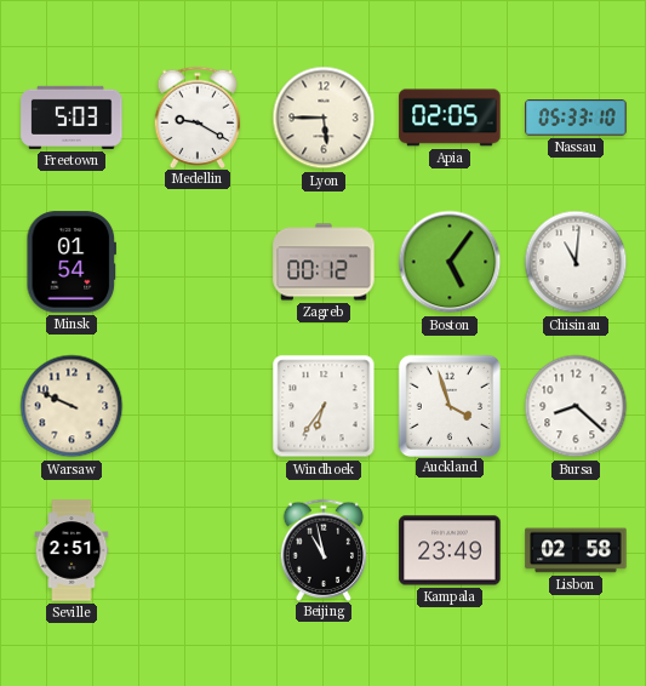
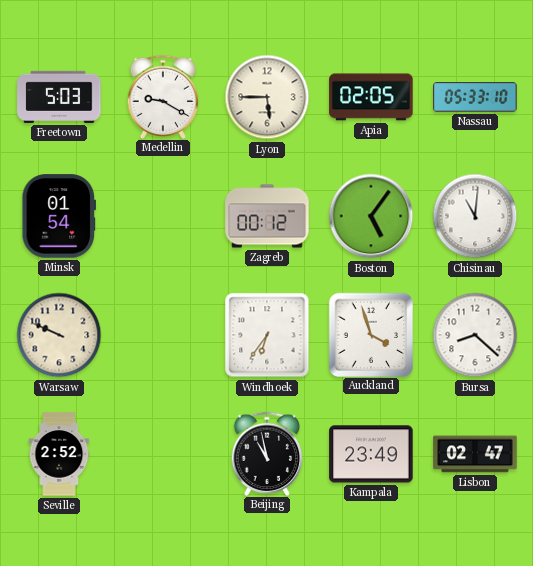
Seville: 2:51 -> 2:52 (59, 454)
Lisbon: 02:58 -> 02:47 (475, 454)
